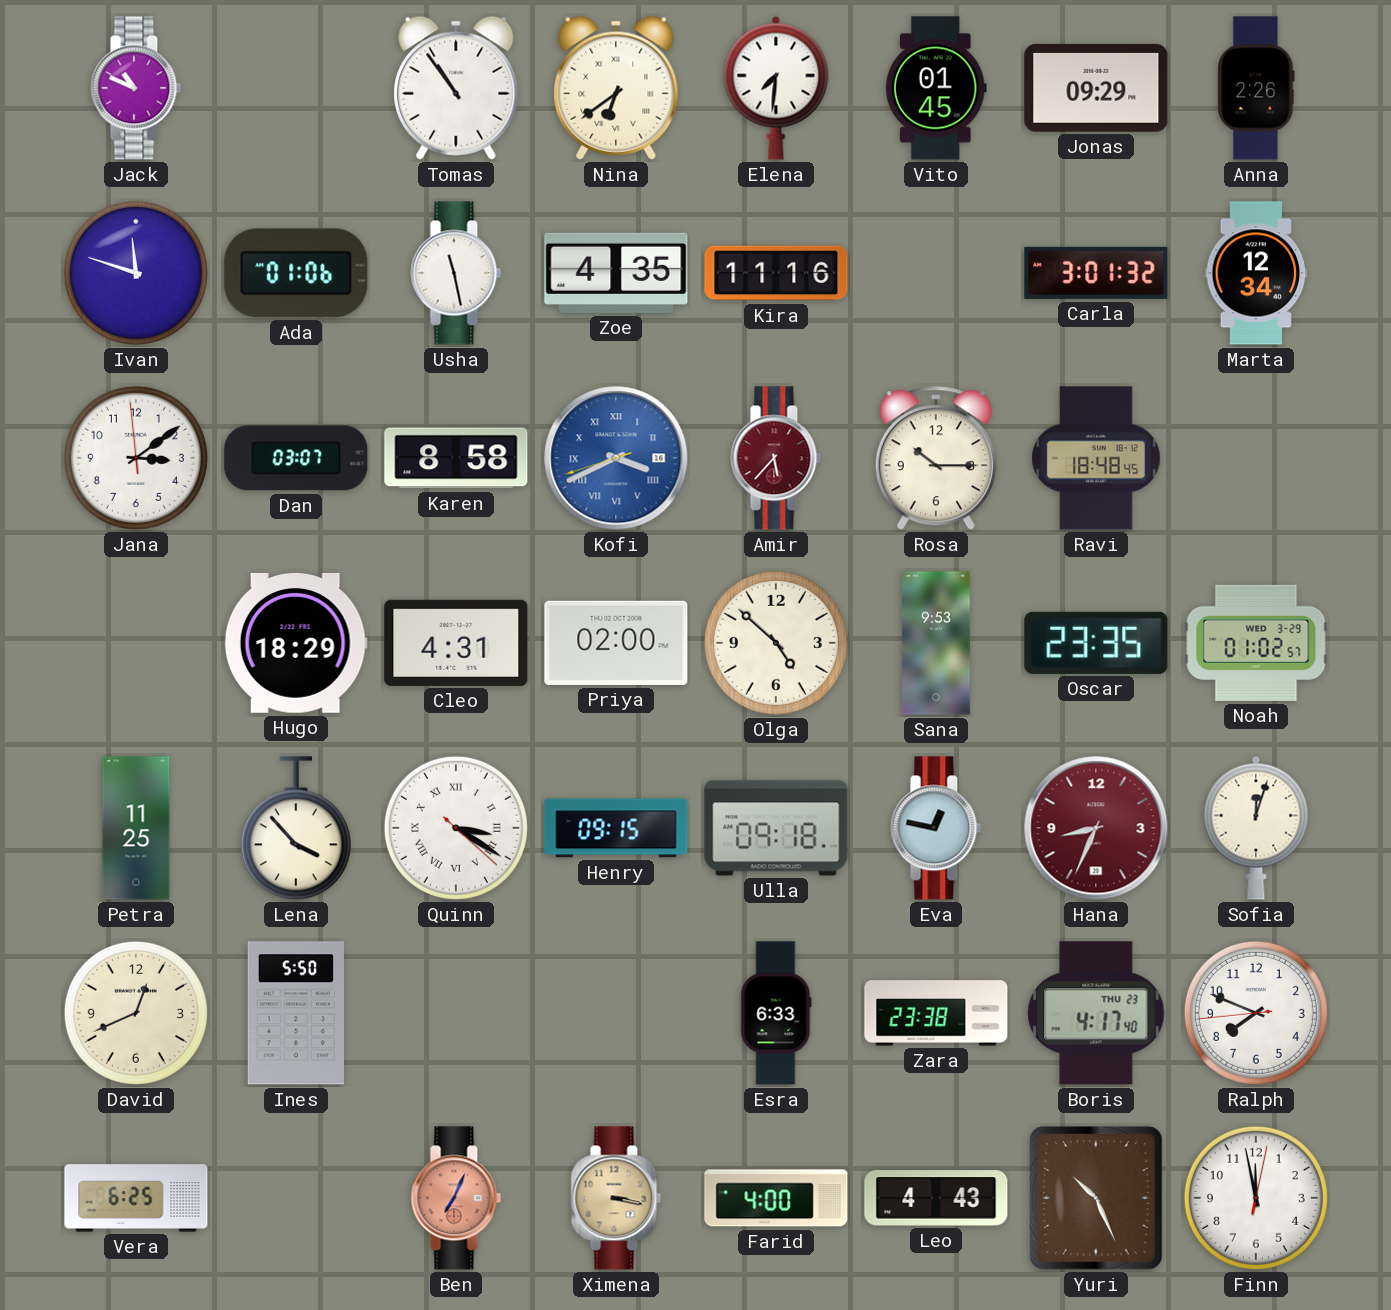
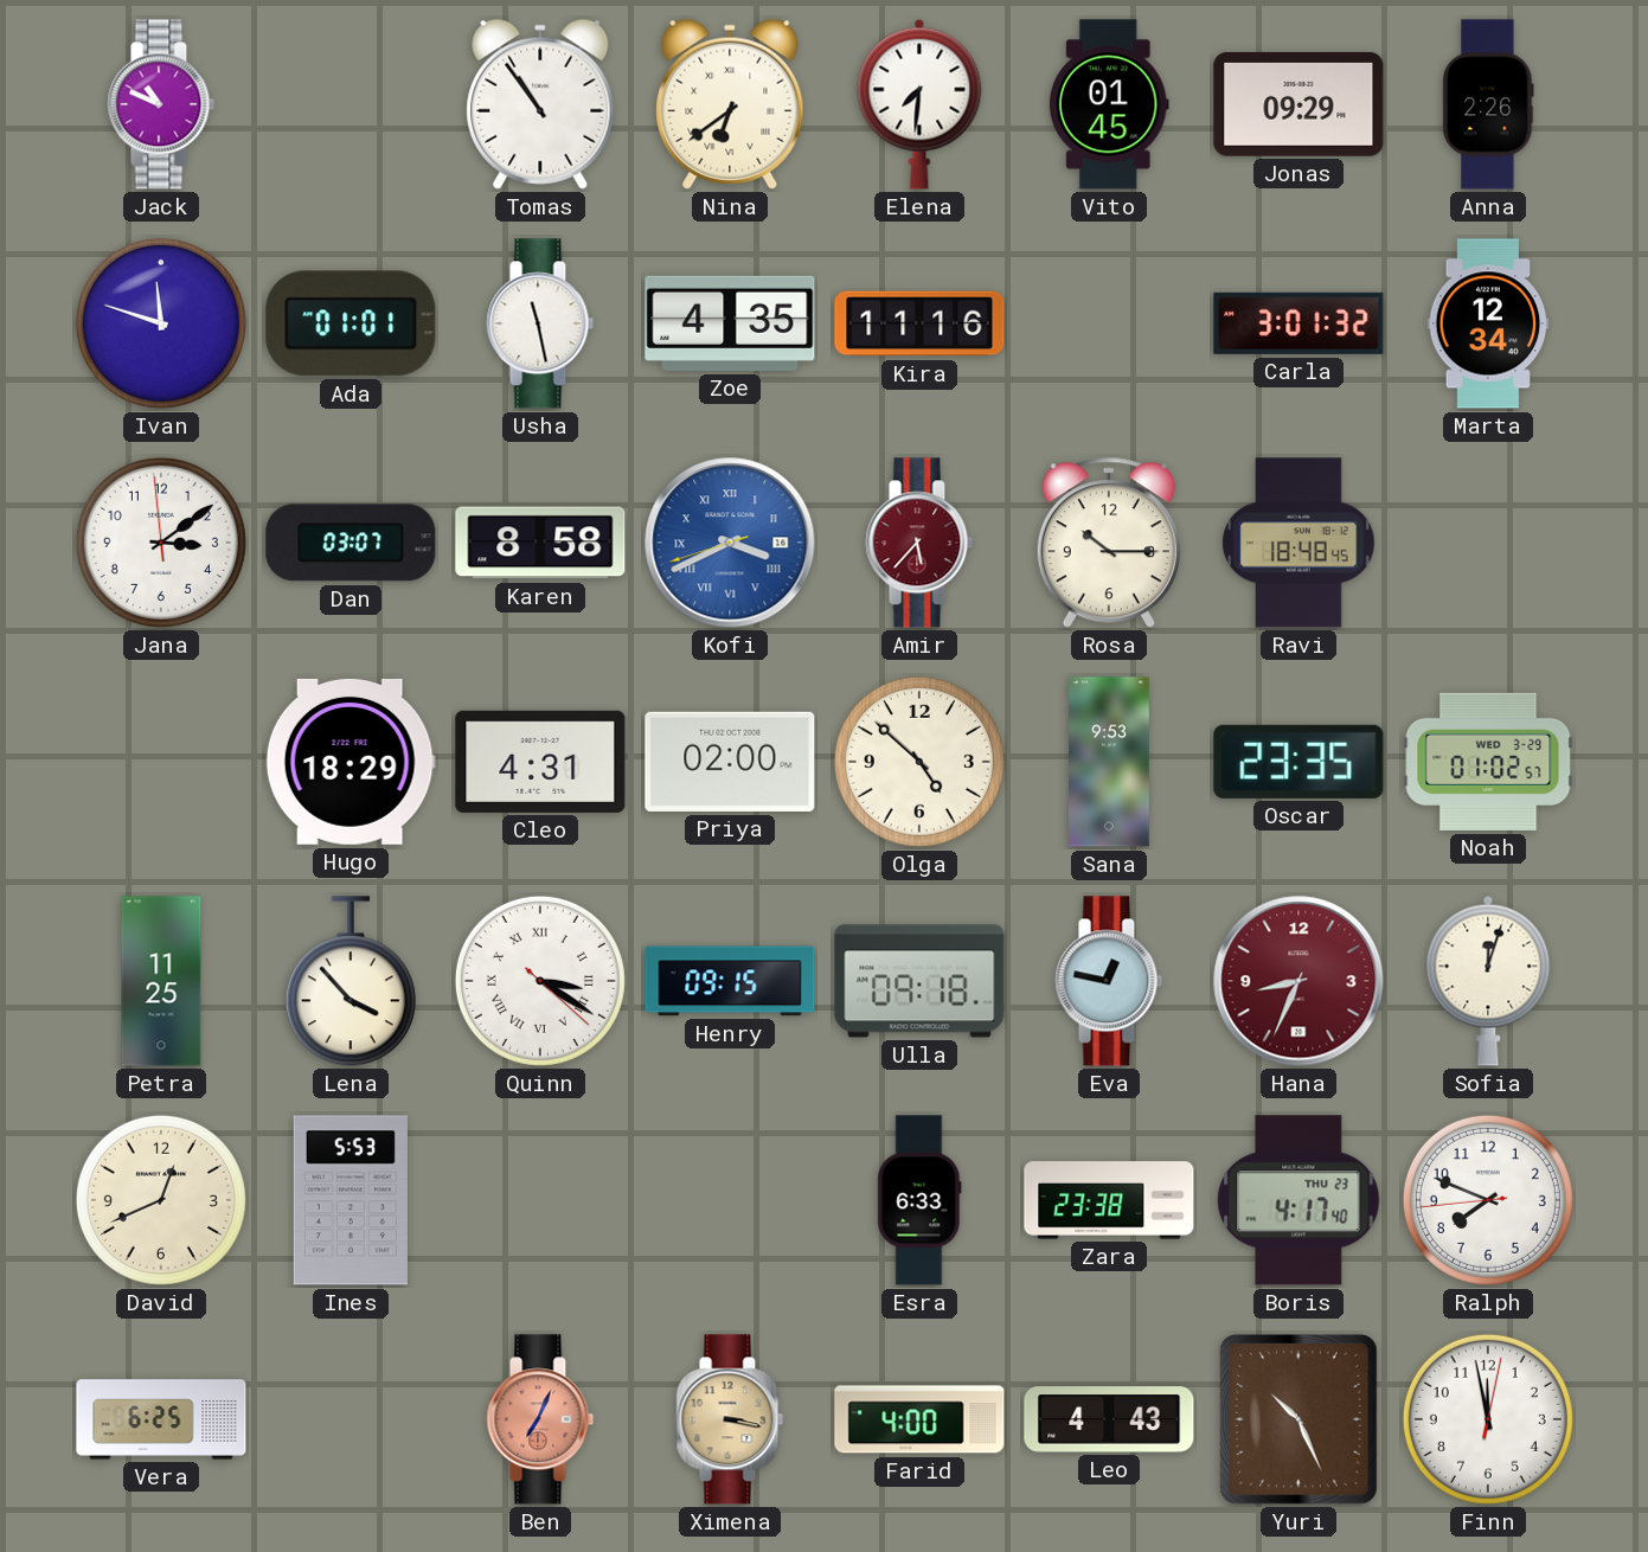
Ada: 01:06 -> 01:01 (351, 323)
Ines: 5:50 -> 5:53 (351, 1200)
